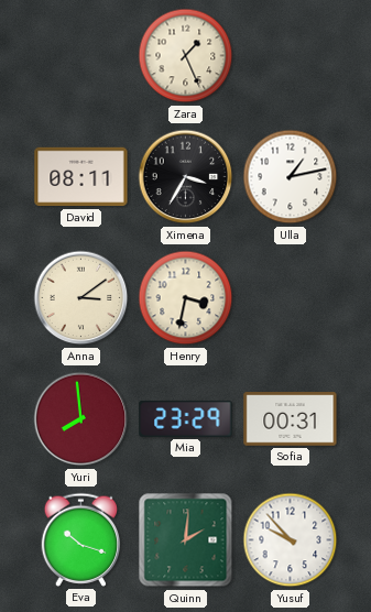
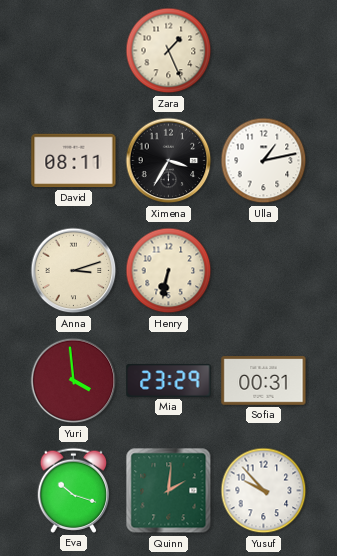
Anna: 3:09 -> 3:12 (74, 271)
Henry: 3:32 -> 6:32 (169, 271)
Yuri: 7:59 -> 3:59 (74, 381)
